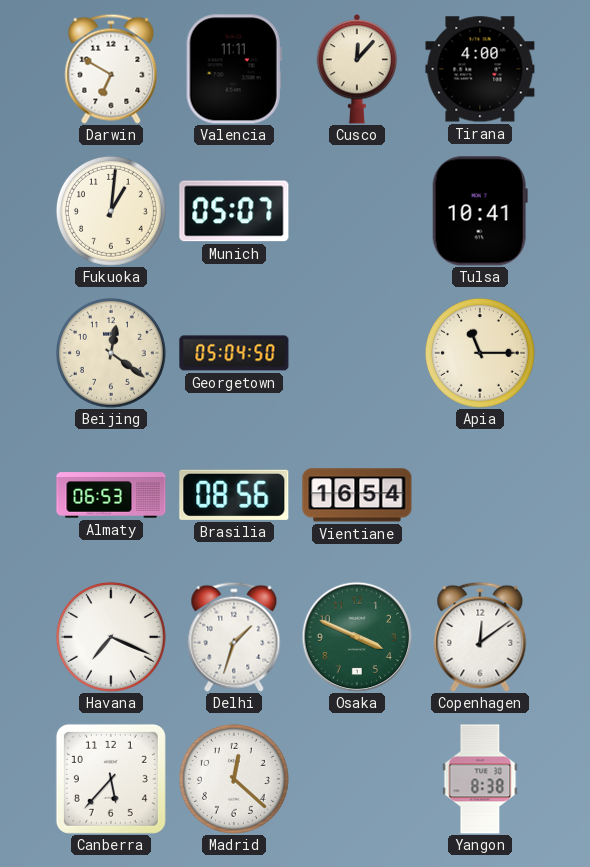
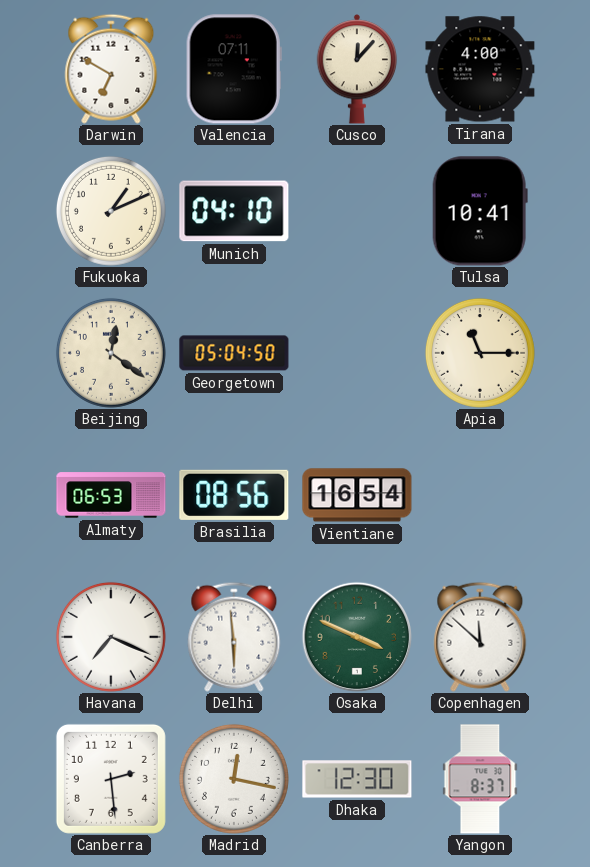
Valencia: 11:11 -> 07:11 (234, 69)
Fukuoka: 1:01 -> 1:11 (111, 211)
Munich: 05:07 -> 04:10 (234, 211)
Delhi: 1:33 -> 5:59 (234, 637)
Copenhagen: 12:09 -> 11:52 (480, 637)
Canberra: 5:37 -> 2:29 (111, 779)
Madrid: 12:22 -> 12:17 (234, 779)
Dhaka: none -> 12:30 (357, 779)
Yangon: 8:38 -> 8:37 (480, 779)
